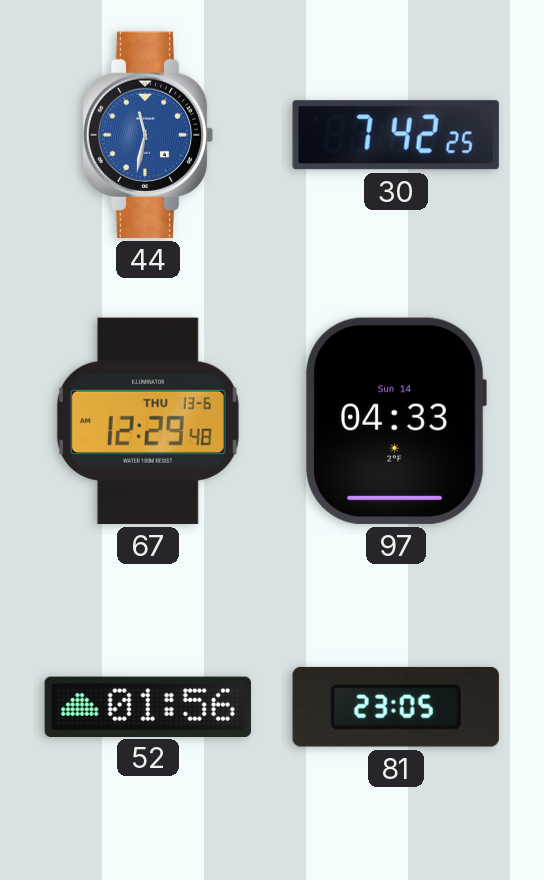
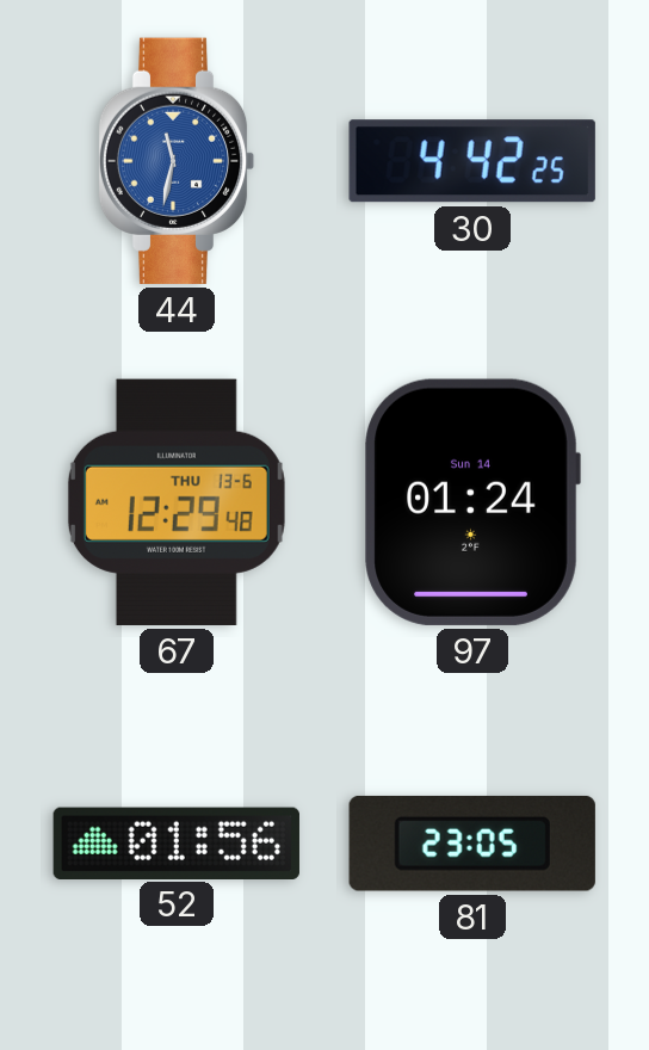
30: 7:42 -> 4:42 (472, 161)
97: 04:33 -> 01:24 (472, 502)
